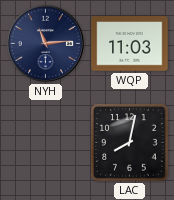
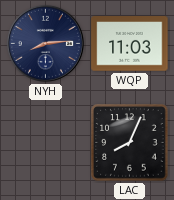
NYH: 11:14 -> 8:14 (45, 43)
LAC: 8:02 -> 8:04 (130, 143)
